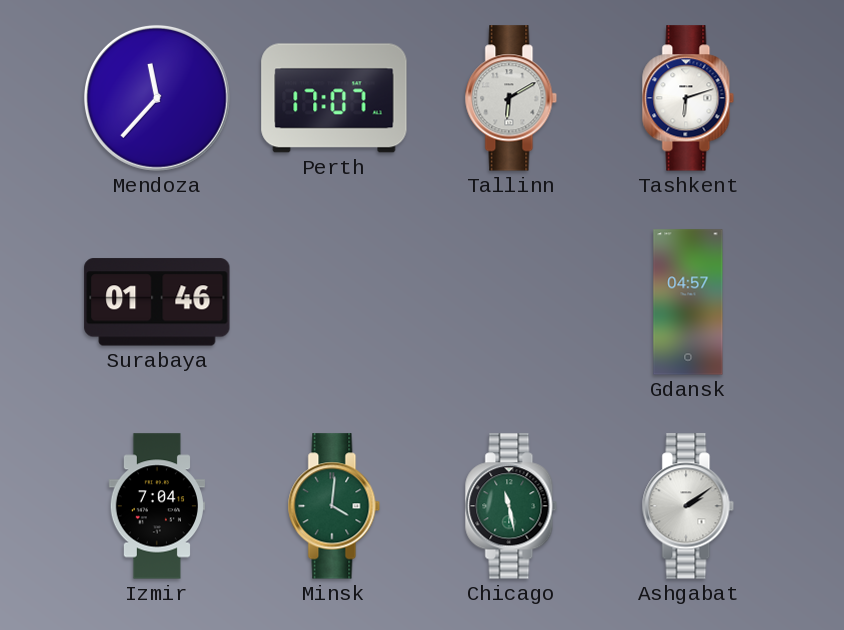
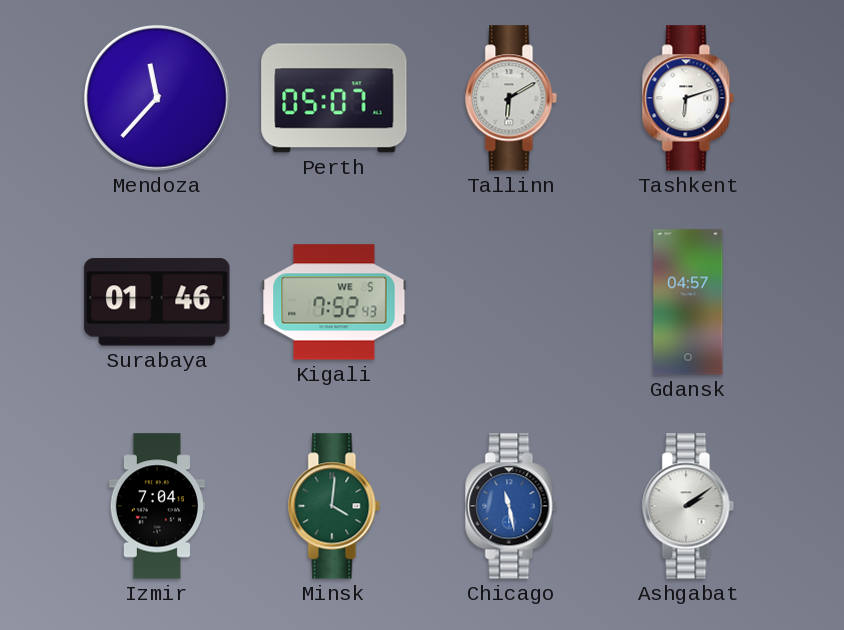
Perth: 17:07 -> 05:07 (334, 98)
Kigali: none -> 7:52 (334, 302)
Chicago dial: green -> blue (511, 506)
